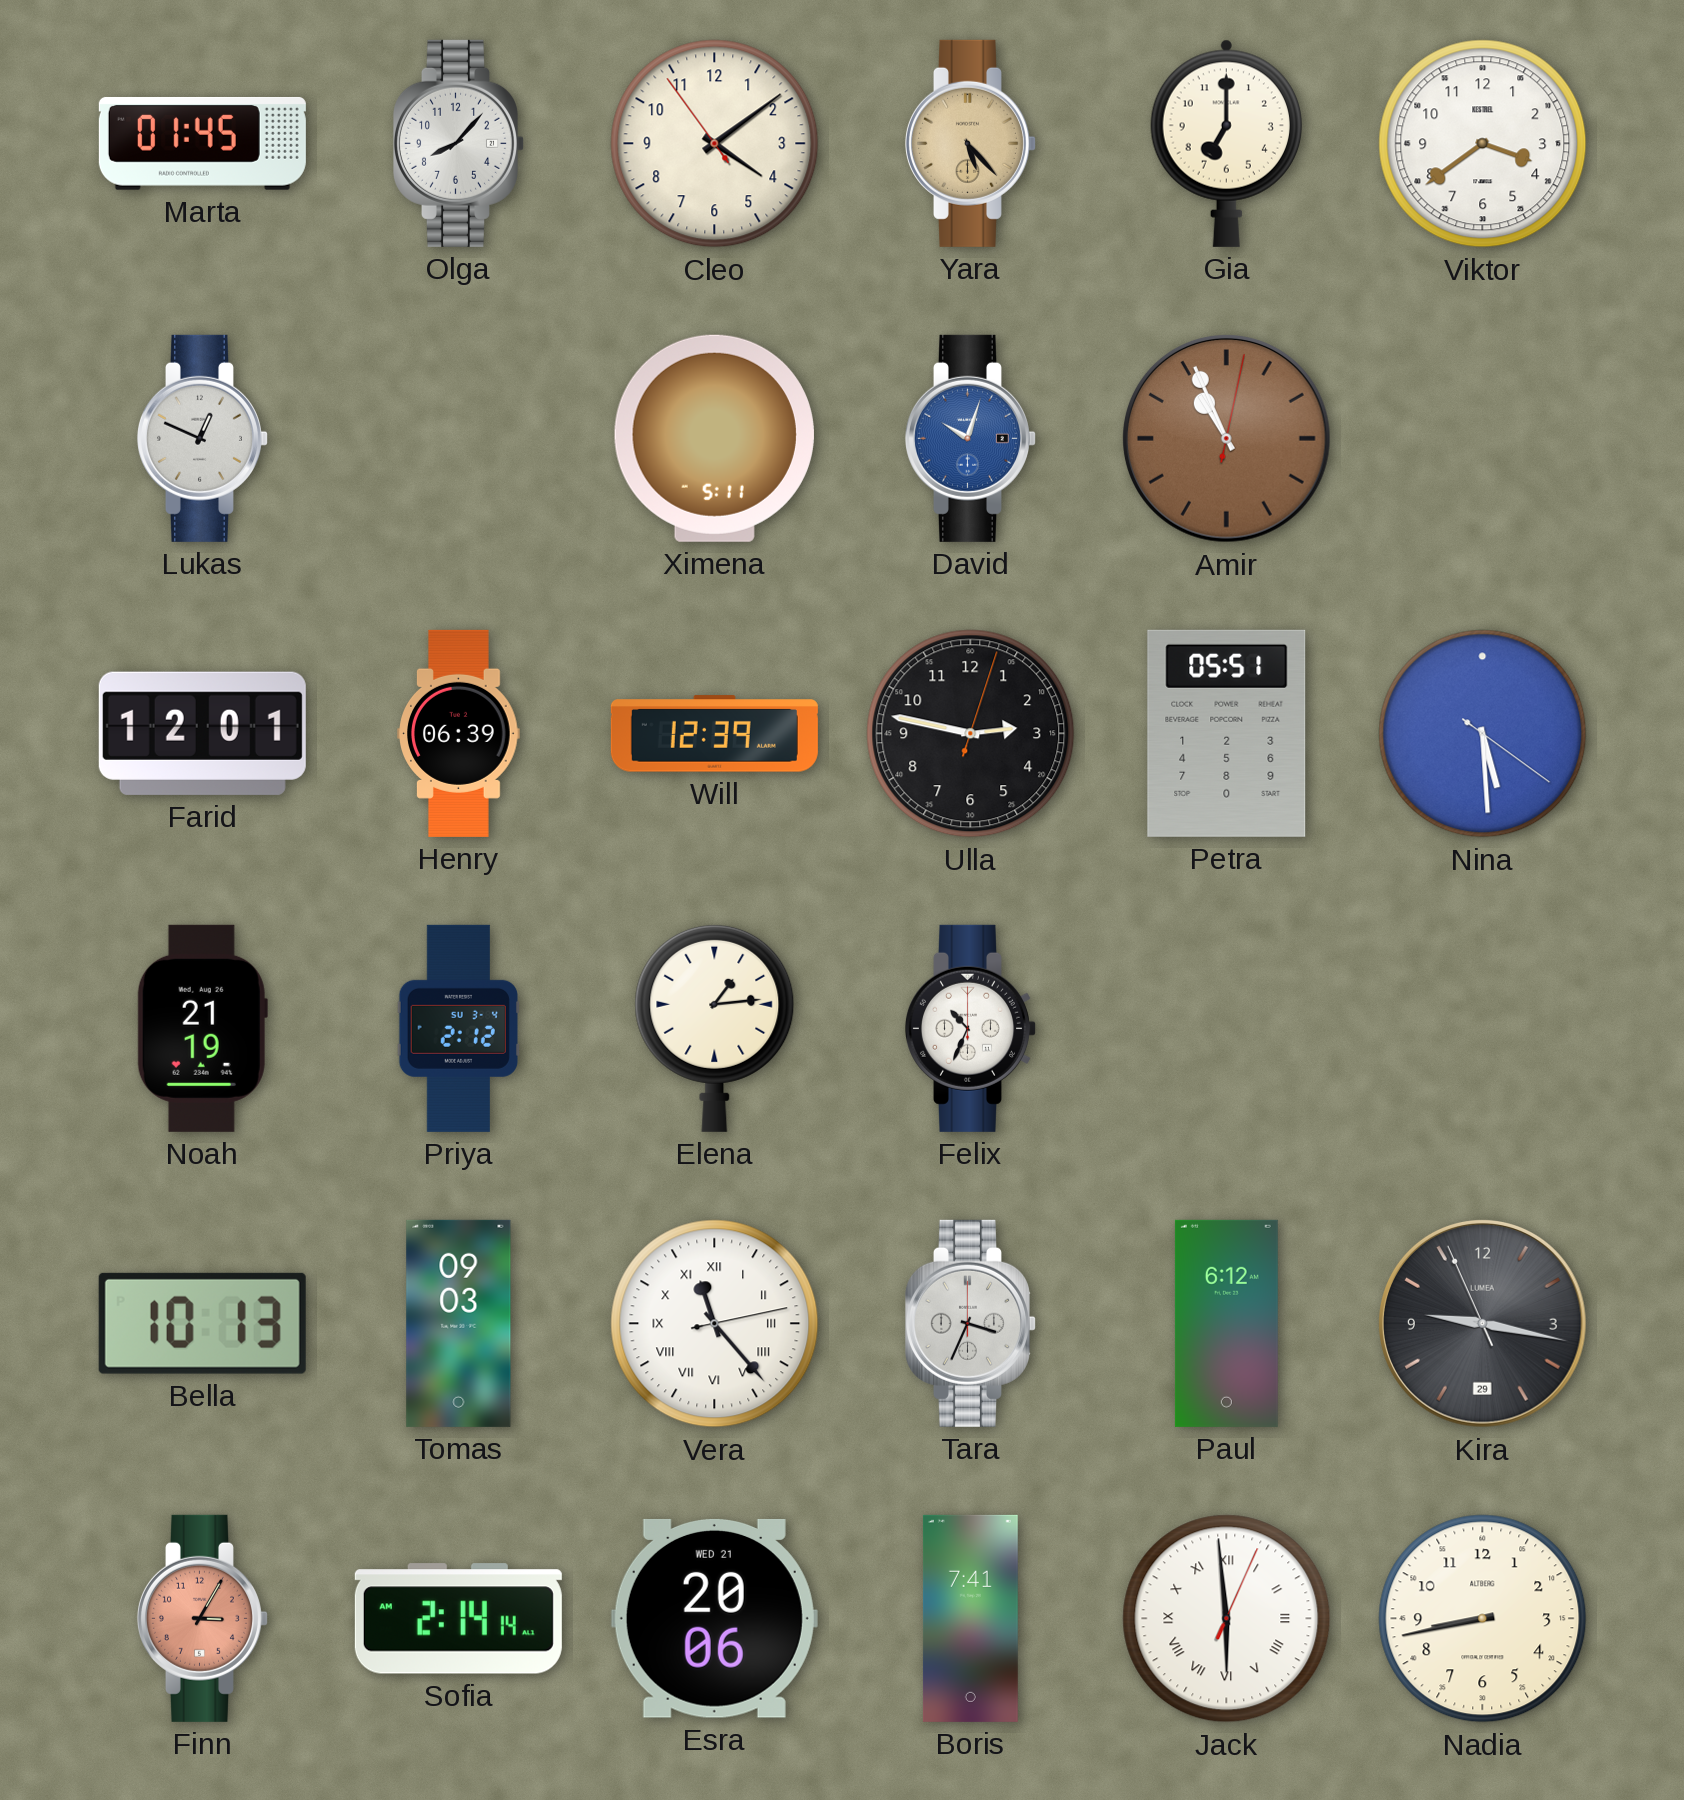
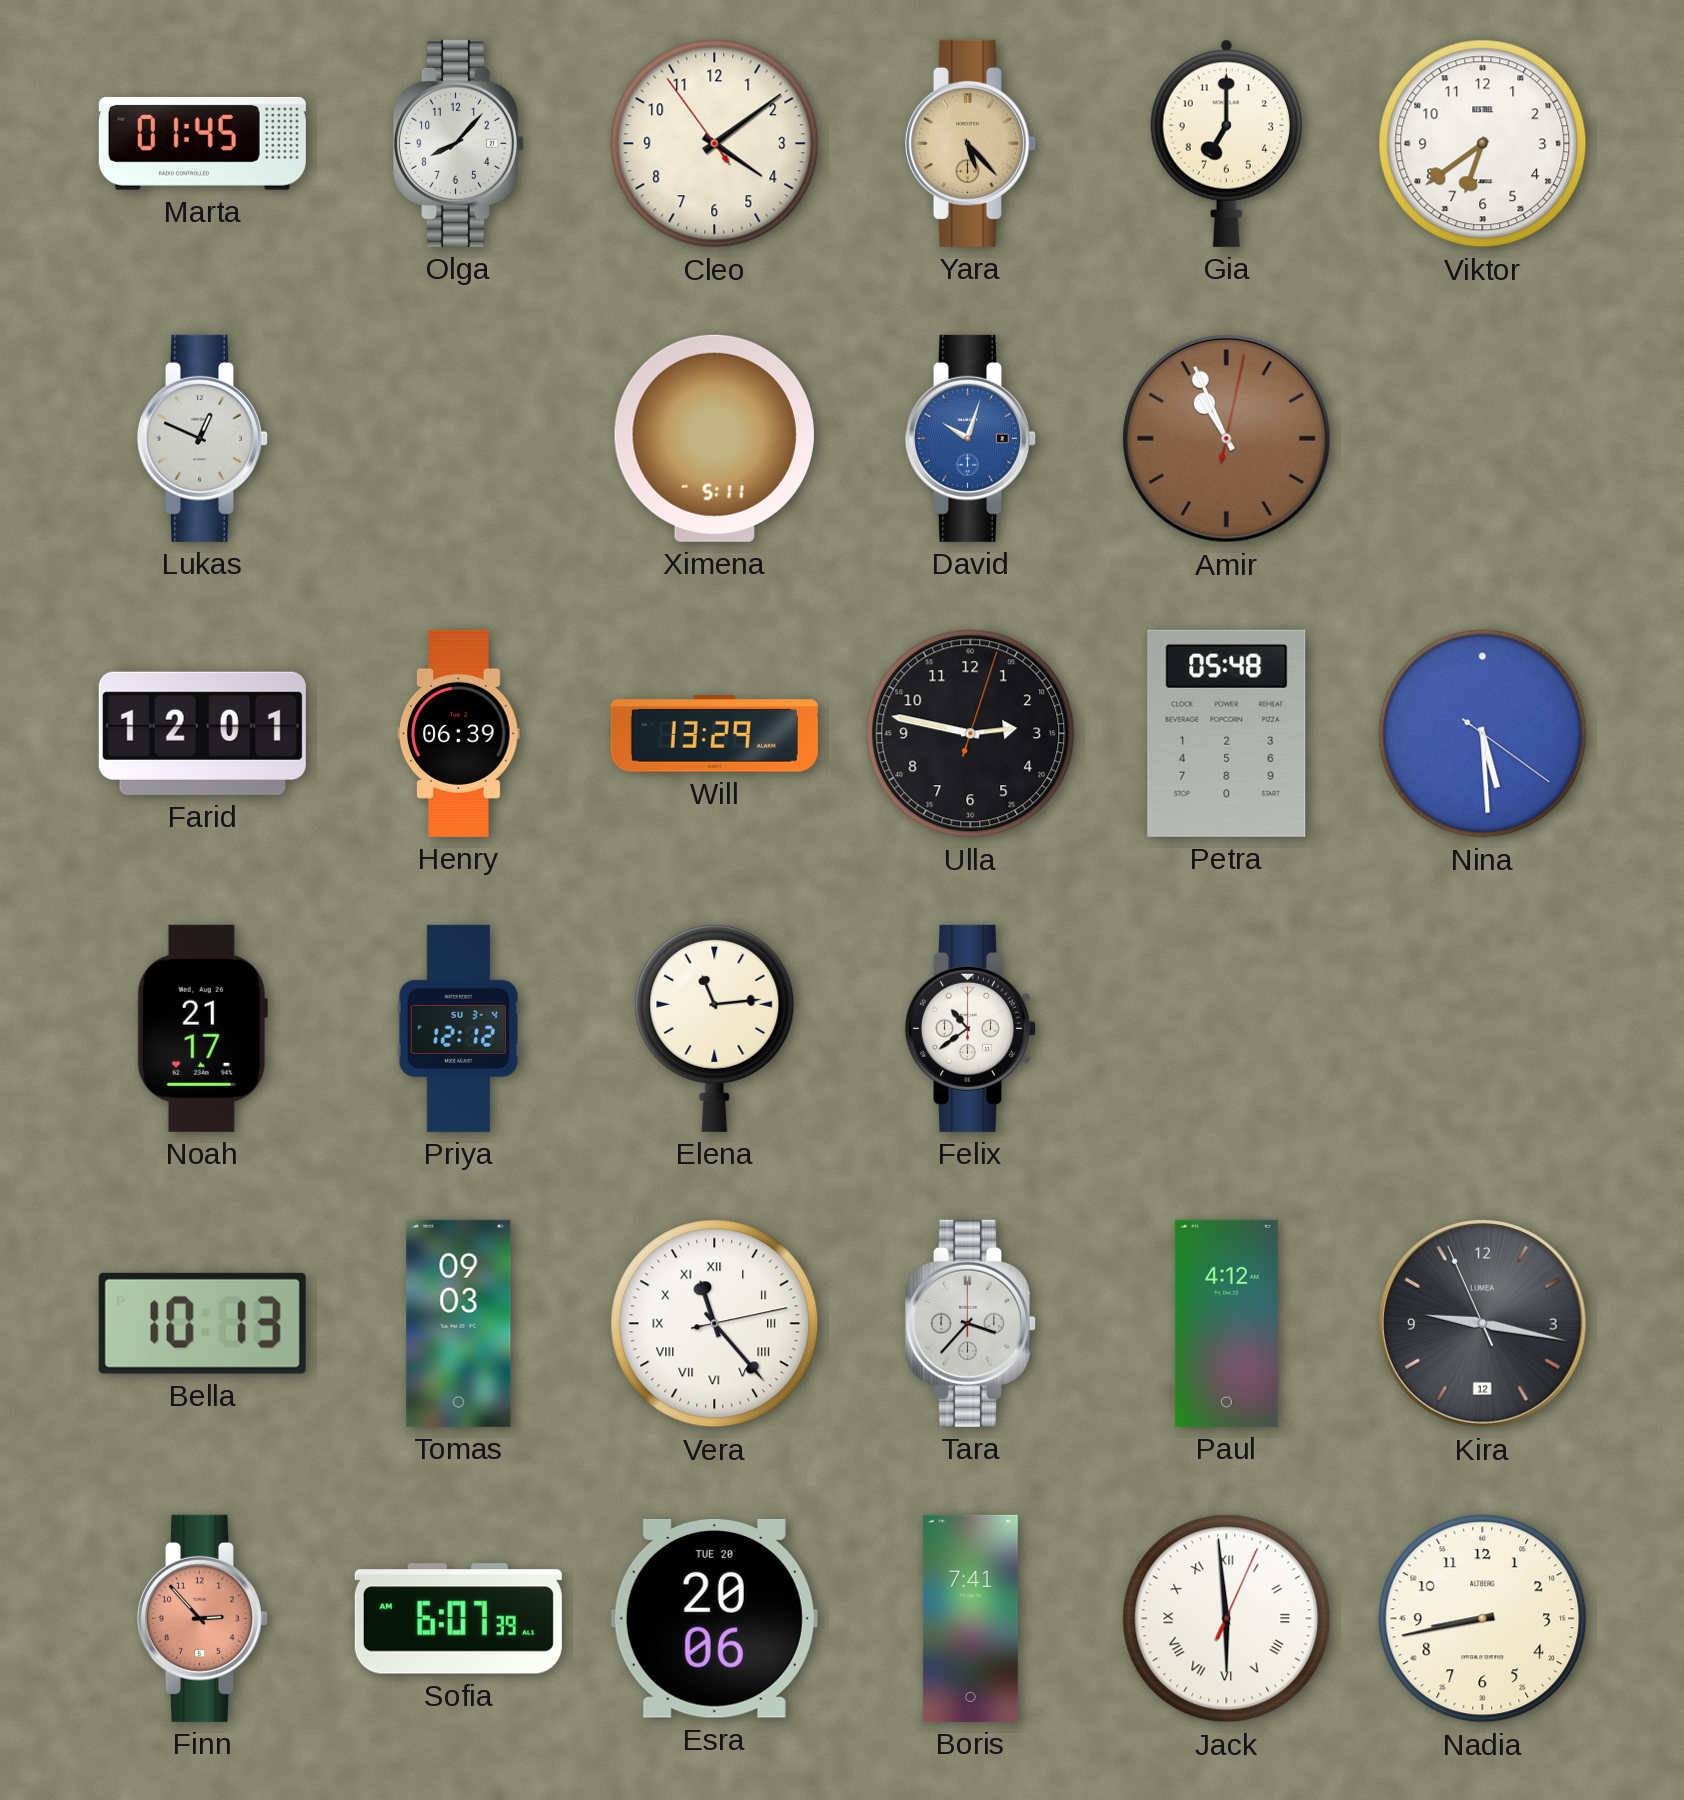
Viktor: 3:39 -> 6:39 (1483, 144)
Will: 12:39 -> 13:29 (714, 734)
Petra: 05:51 -> 05:48 (1227, 733)
Noah: 21:19 -> 21:17 (202, 1028)
Priya: 2:12 -> 12:12 (458, 1028)
Elena: 1:14 -> 11:14 (715, 1028)
Felix: 10:34 -> 10:39 (970, 1028)
Tara: 3:34 -> 3:37 (970, 1323)
Paul: 6:12 -> 4:12 (1226, 1323)
Kira date: 29 -> 12 (1483, 1324)
Finn: 3:05 -> 2:53 (202, 1618)
Sofia: 2:14 -> 6:07 (458, 1619)
Esra date: WED 21 -> TUE 20 (714, 1618)
